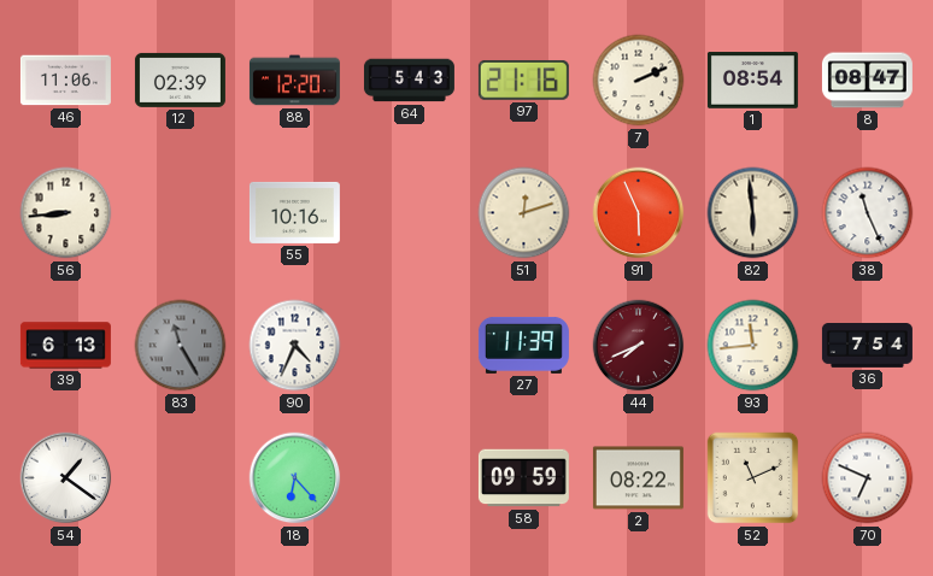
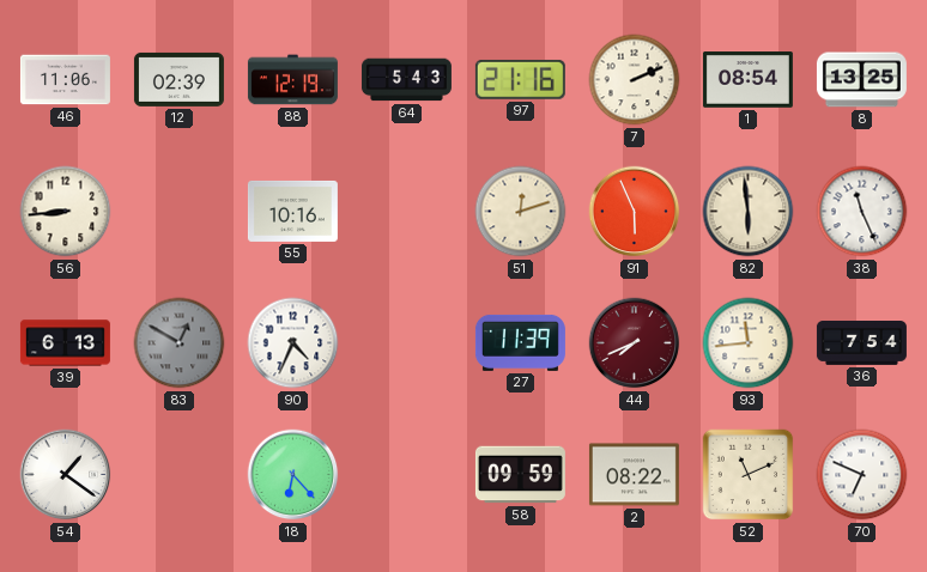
88: 12:20 -> 12:19 (292, 80)
8: 08:47 -> 13:25 (861, 80)
83: 11:25 -> 12:50 (180, 343)
